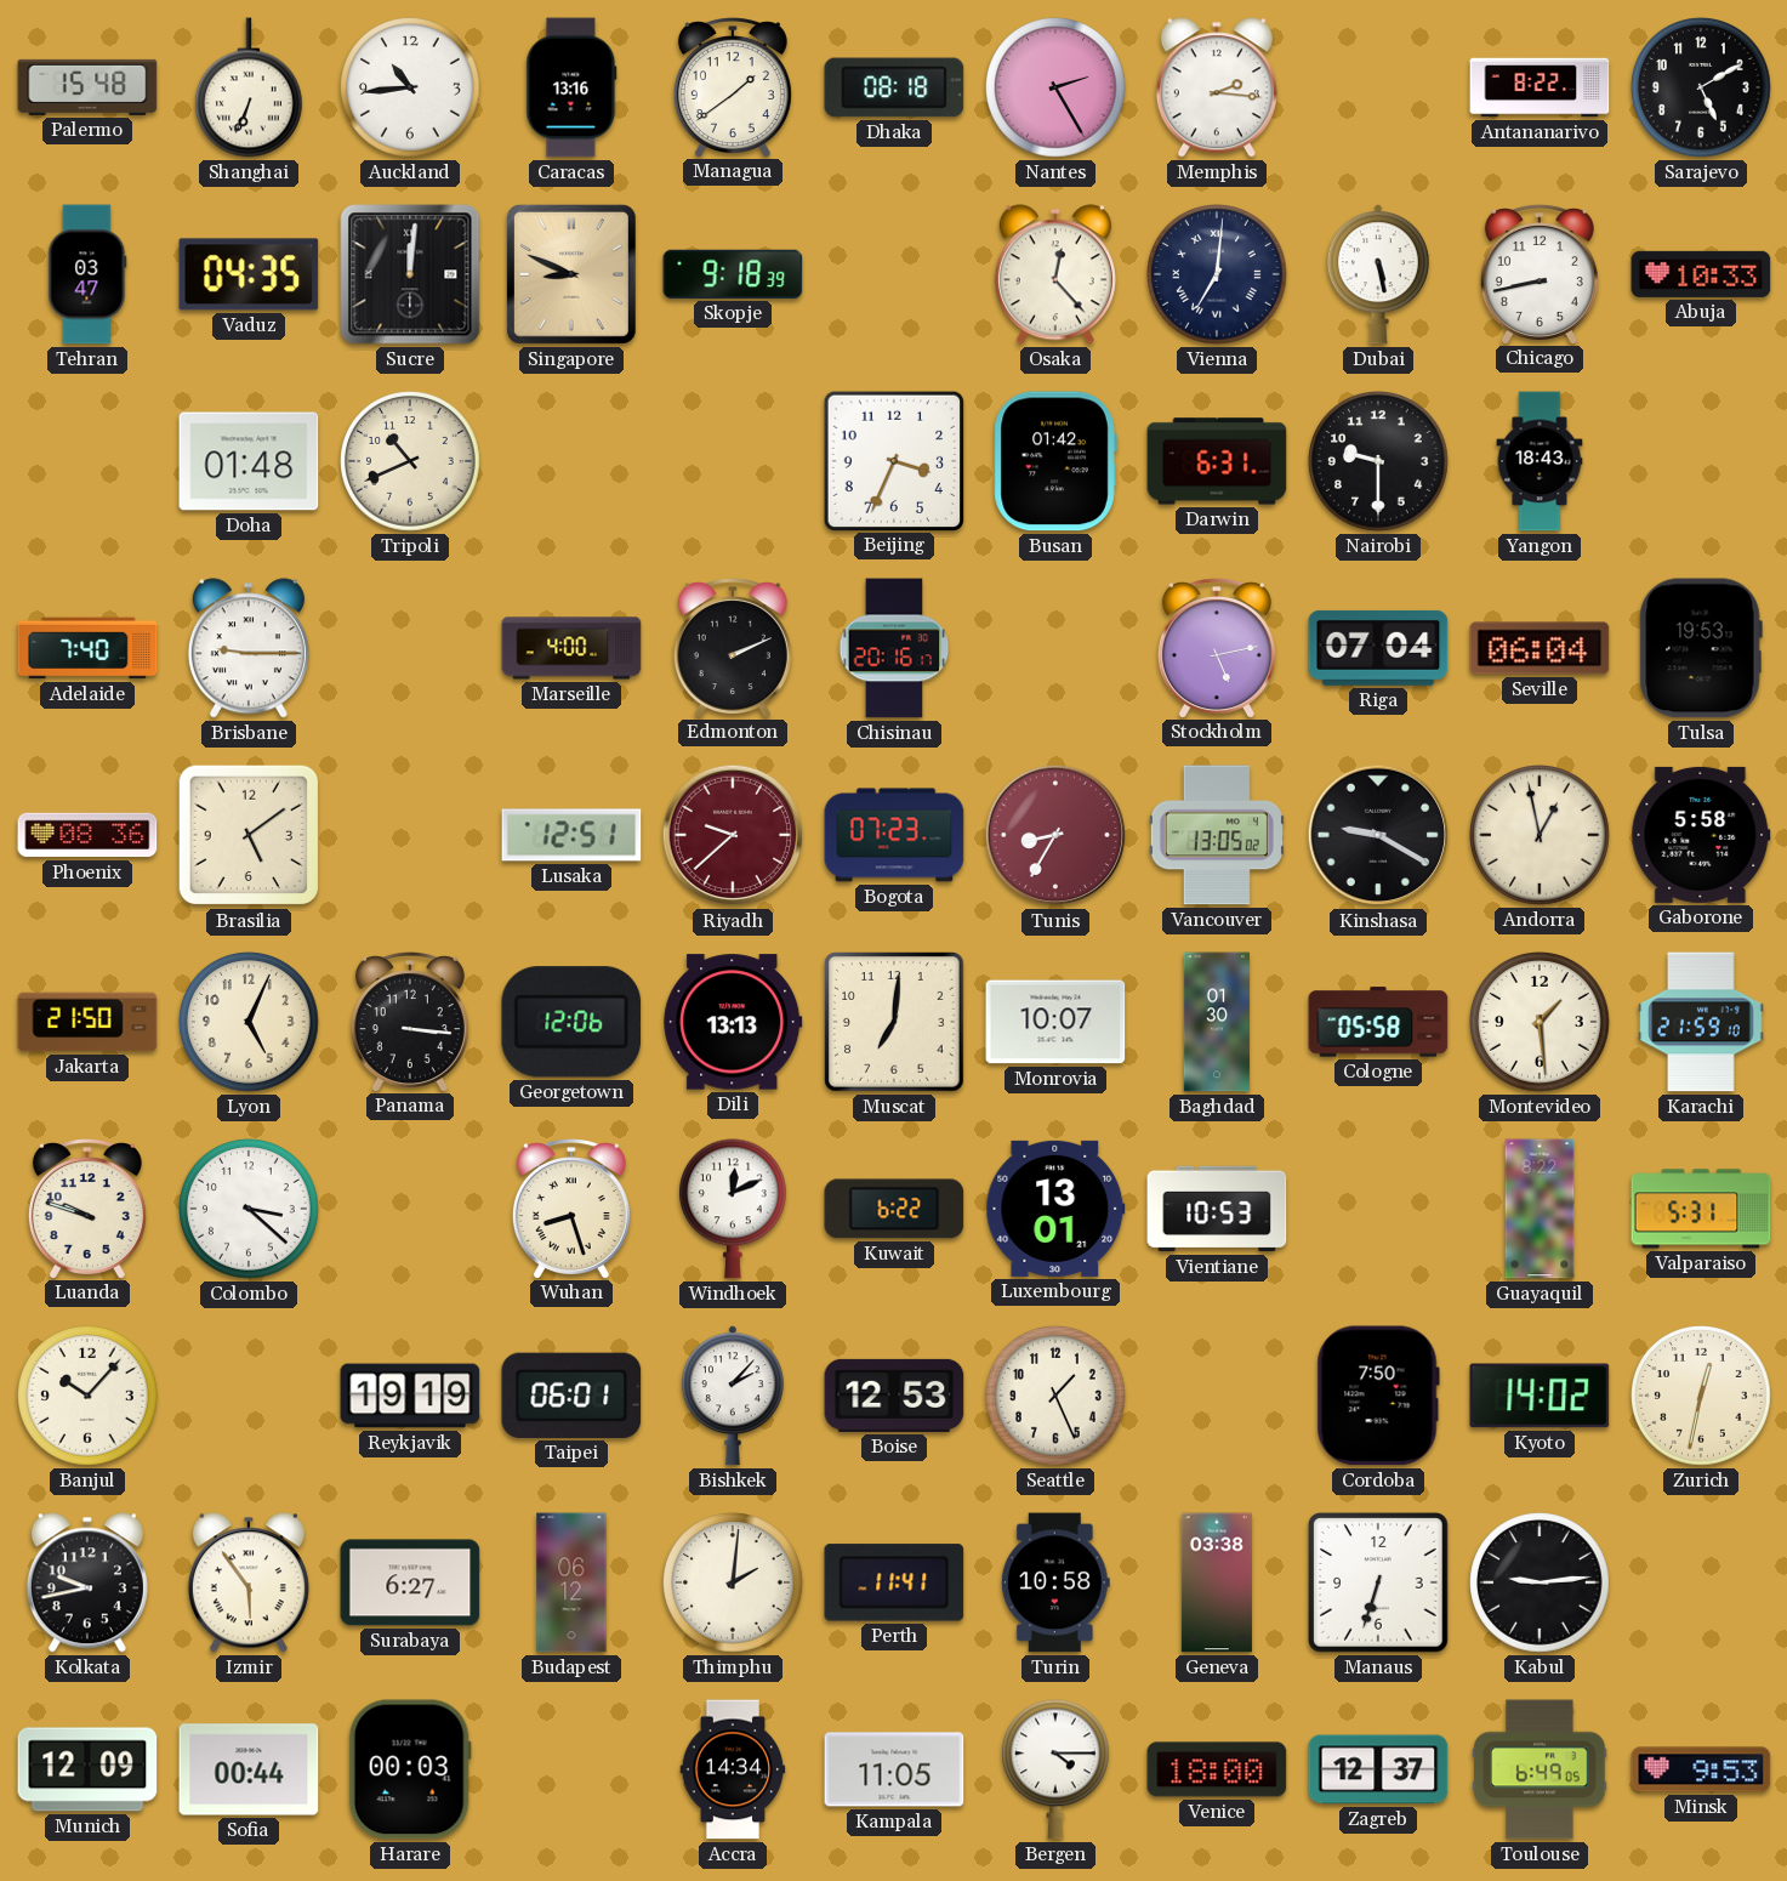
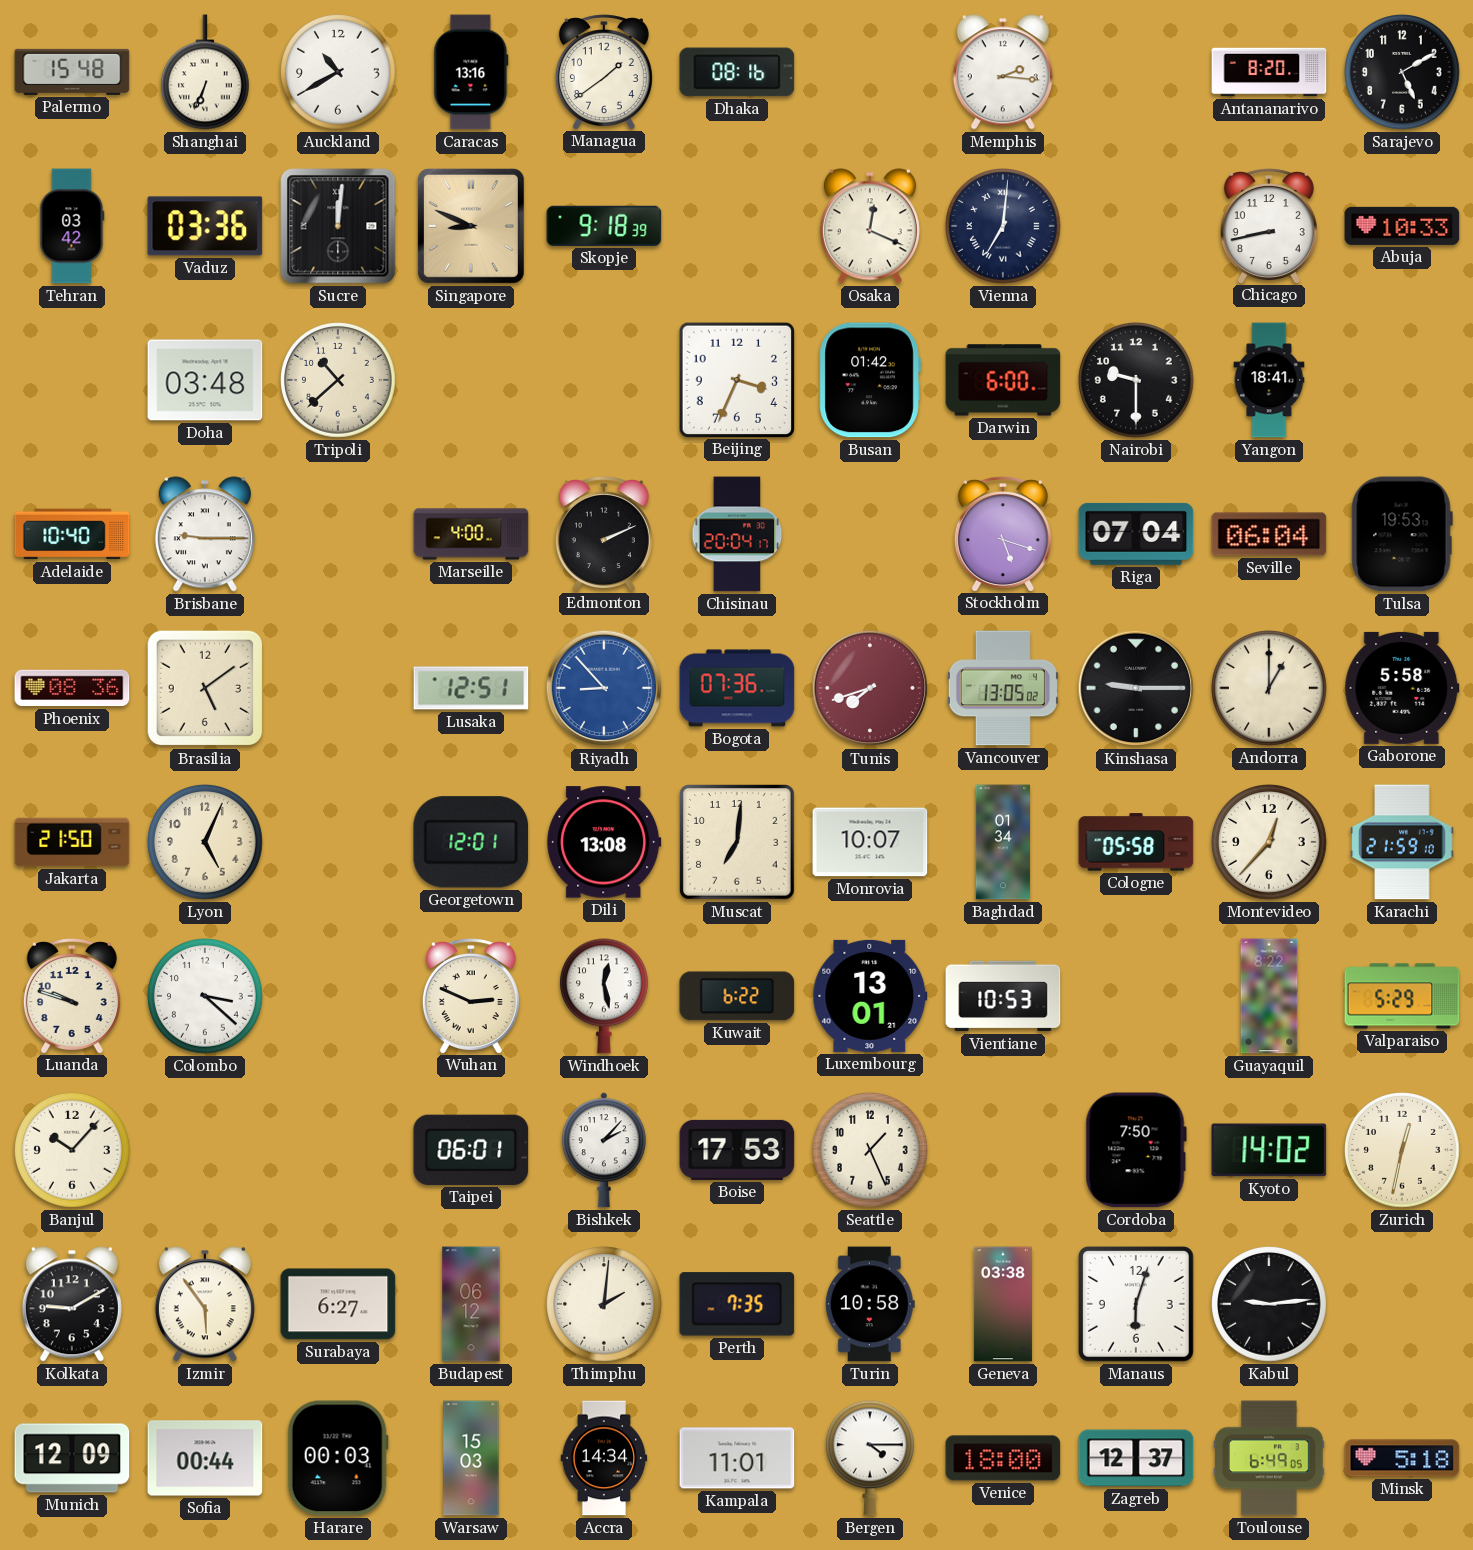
Auckland: 10:44 -> 10:40 (339, 73)
Dhaka: 08:18 -> 08:16 (737, 72)
Nantes: 2:25 -> none (1057, 89)
Antananarivo: 8:22 -> 8:20 (1269, 72)
Tehran: 03:47 -> 03:42 (72, 226)
Vaduz: 04:35 -> 03:36 (205, 226)
Osaka: 12:23 -> 12:19 (870, 226)
Dubai: 5:28 -> none (1378, 274)
Doha: 01:48 -> 03:48 (205, 380)
Tripoli: 10:41 -> 10:38 (339, 381)
Darwin: 6:31 -> 6:00 (1003, 380)
Yangon: 18:43 -> 18:41 (1269, 380)
Adelaide: 7:40 -> 10:40 (72, 534)
Chisinau: 20:16 -> 20:04 (737, 534)
Stockholm: 5:13 -> 5:18 (1003, 534)
Riyadh: 9:38 -> 8:53 (604, 688)
Riyadh dial: burgundy -> blue (604, 688)
Bogota: 07:23 -> 07:36 (737, 688)
Tunis: 8:35 -> 7:42 (870, 688)
Kinshasa: 9:20 -> 9:15 (1136, 688)
Andorra: 12:58 -> 1:00 (1270, 689)
Panama: 3:16 -> none (410, 1022)
Georgetown: 12:06 -> 12:01 (471, 842)
Dili: 13:13 -> 13:08 (604, 842)
Baghdad: 01:30 -> 01:34 (1003, 842)
Montevideo: 1:29 -> 12:37 (1270, 843)
Wuhan: 8:27 -> 2:49 (471, 996)
Windhoek: 12:11 -> 12:28 (604, 996)
Valparaiso: 5:31 -> 5:29 (1402, 996)
Reykjavik: 19:19 -> none (410, 1396)
Boise: 12:53 -> 17:53 (737, 1150)
Kolkata: 9:43 -> 9:10 (72, 1304)
Perth: 11:41 -> 7:35 (737, 1304)
Manaus: 6:33 -> 6:03 (1137, 1305)
Warsaw: none -> 15:03 (471, 1458)
Kampala: 11:05 -> 11:01 (737, 1458)
Minsk: 9:53 -> 5:18 (1402, 1458)
